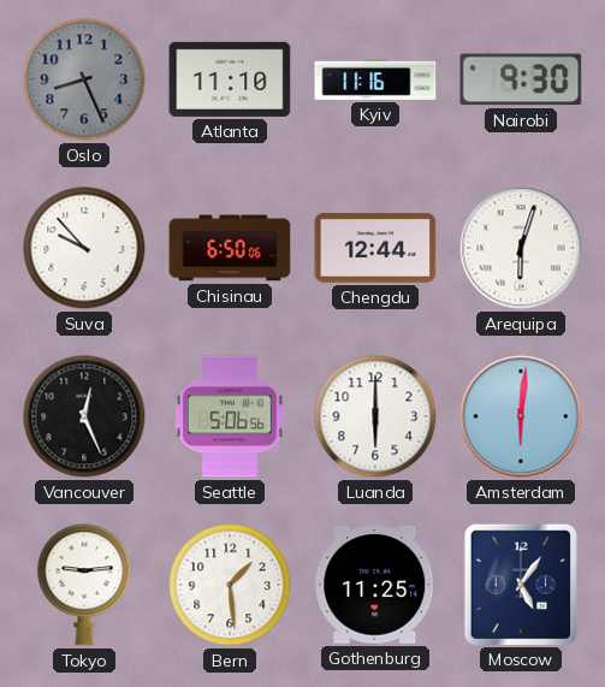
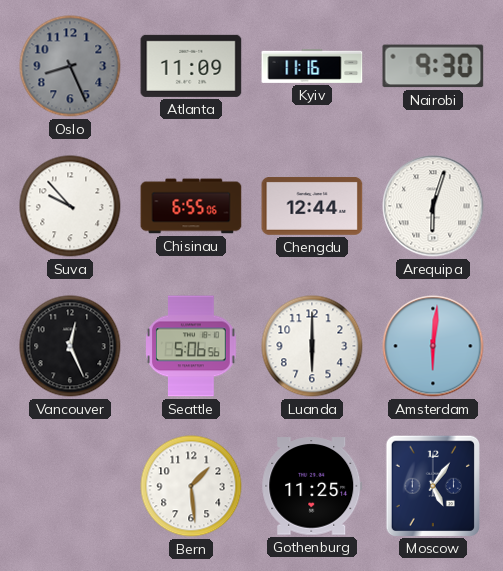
Atlanta: 11:10 -> 11:09 (191, 66)
Chisinau: 6:50 -> 6:55 (191, 206)
Tokyo: 9:14 -> none (84, 585)
